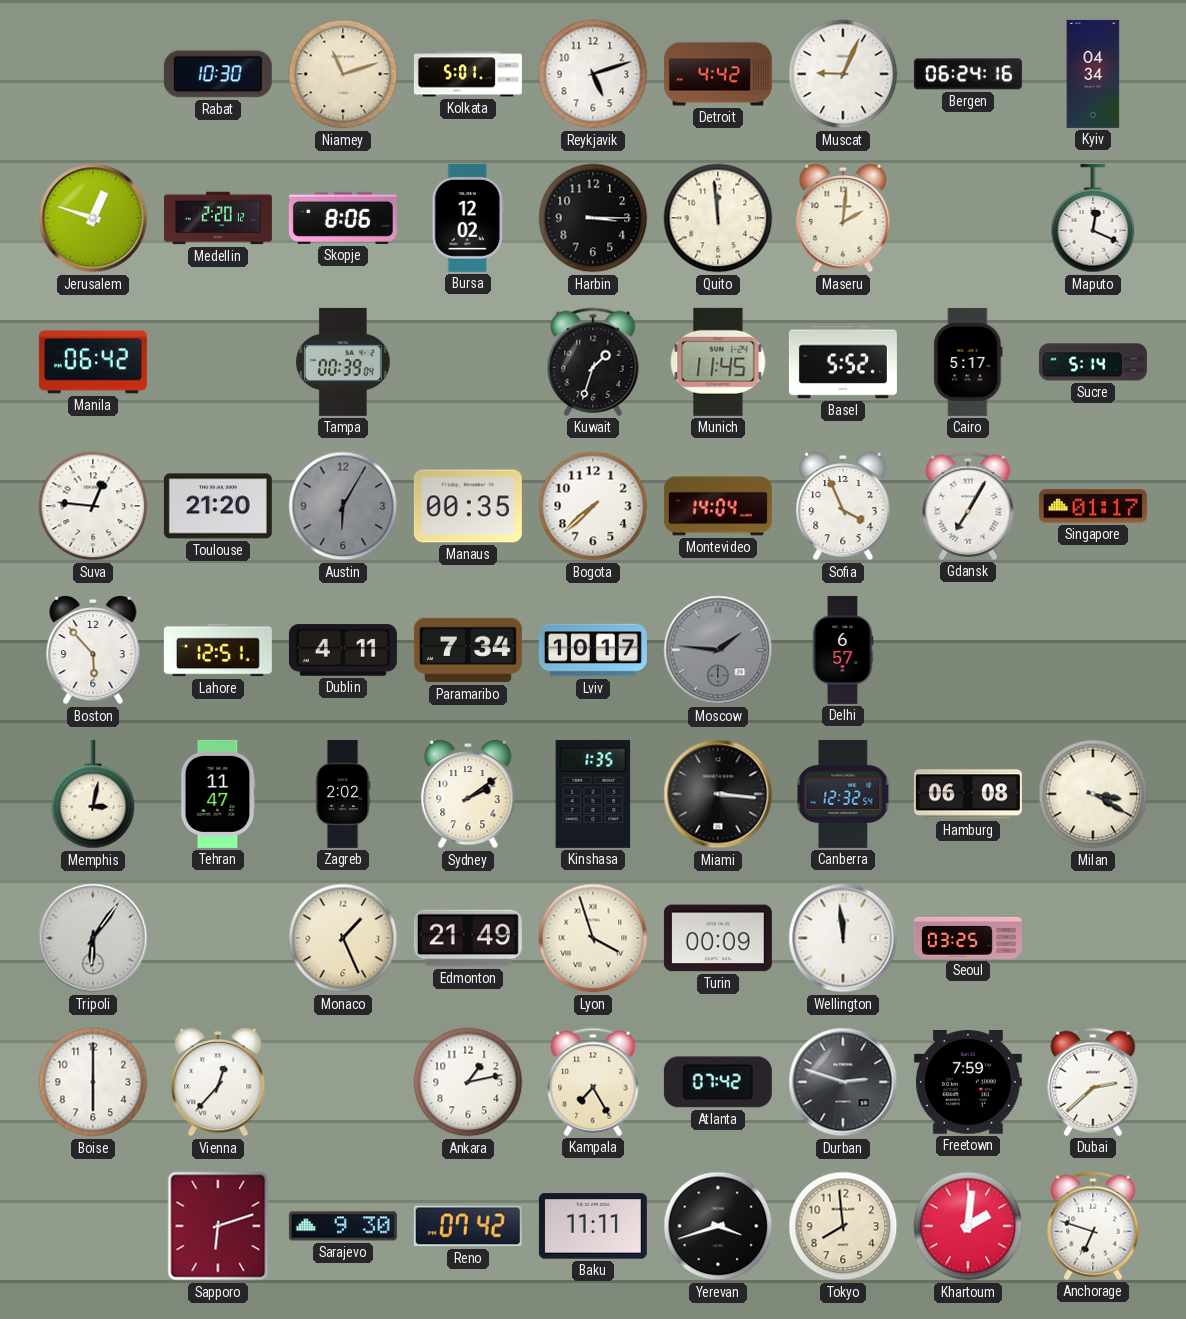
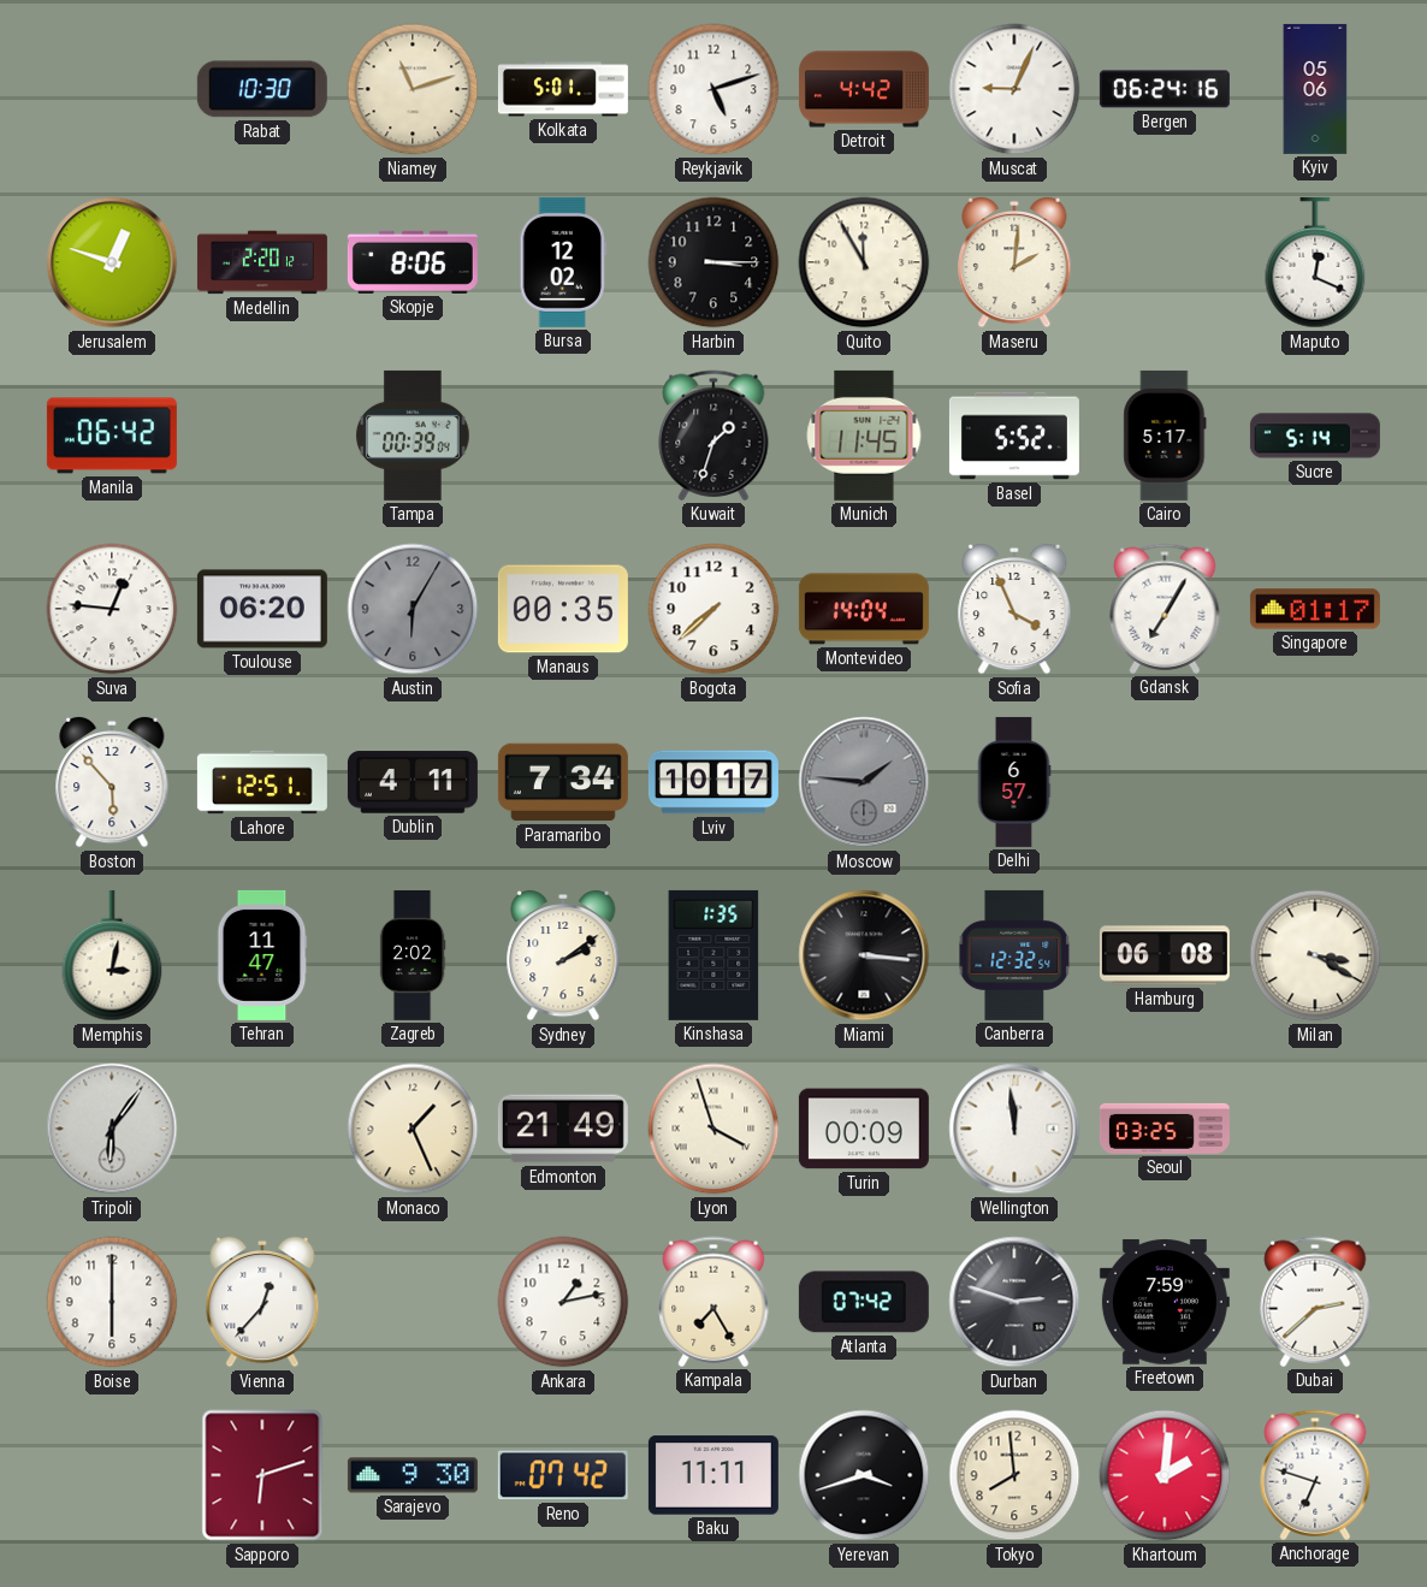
Kyiv: 04:34 -> 05:06 (1315, 89)
Quito: 11:59 -> 11:55 (864, 262)
Toulouse: 21:20 -> 06:20 (262, 609)
